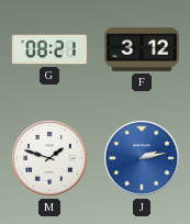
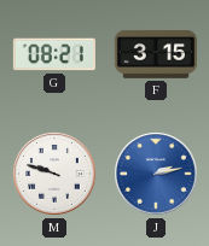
F: 3:12 -> 3:15 (156, 54)
M: 1:48 -> 9:48 (56, 175)
